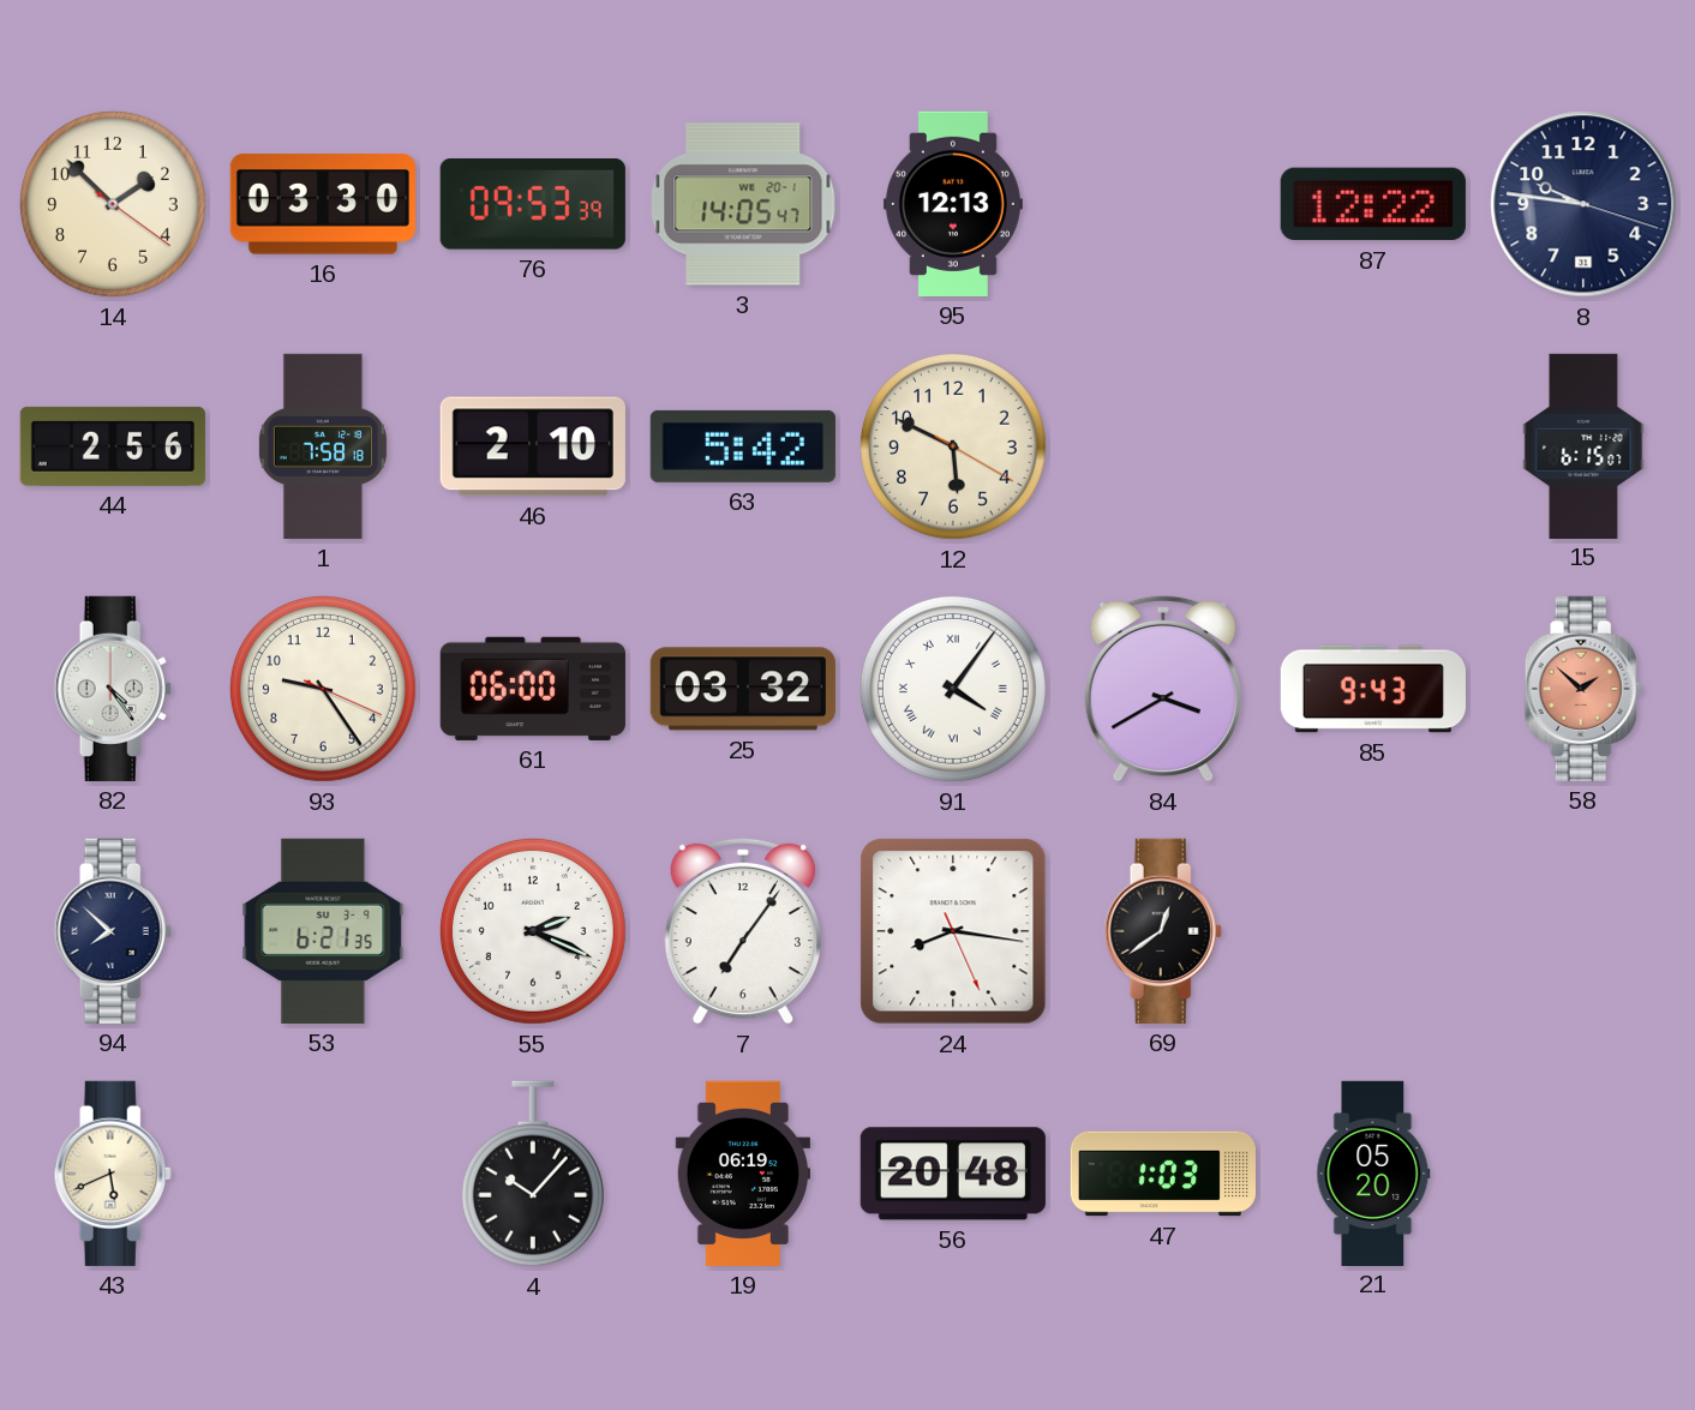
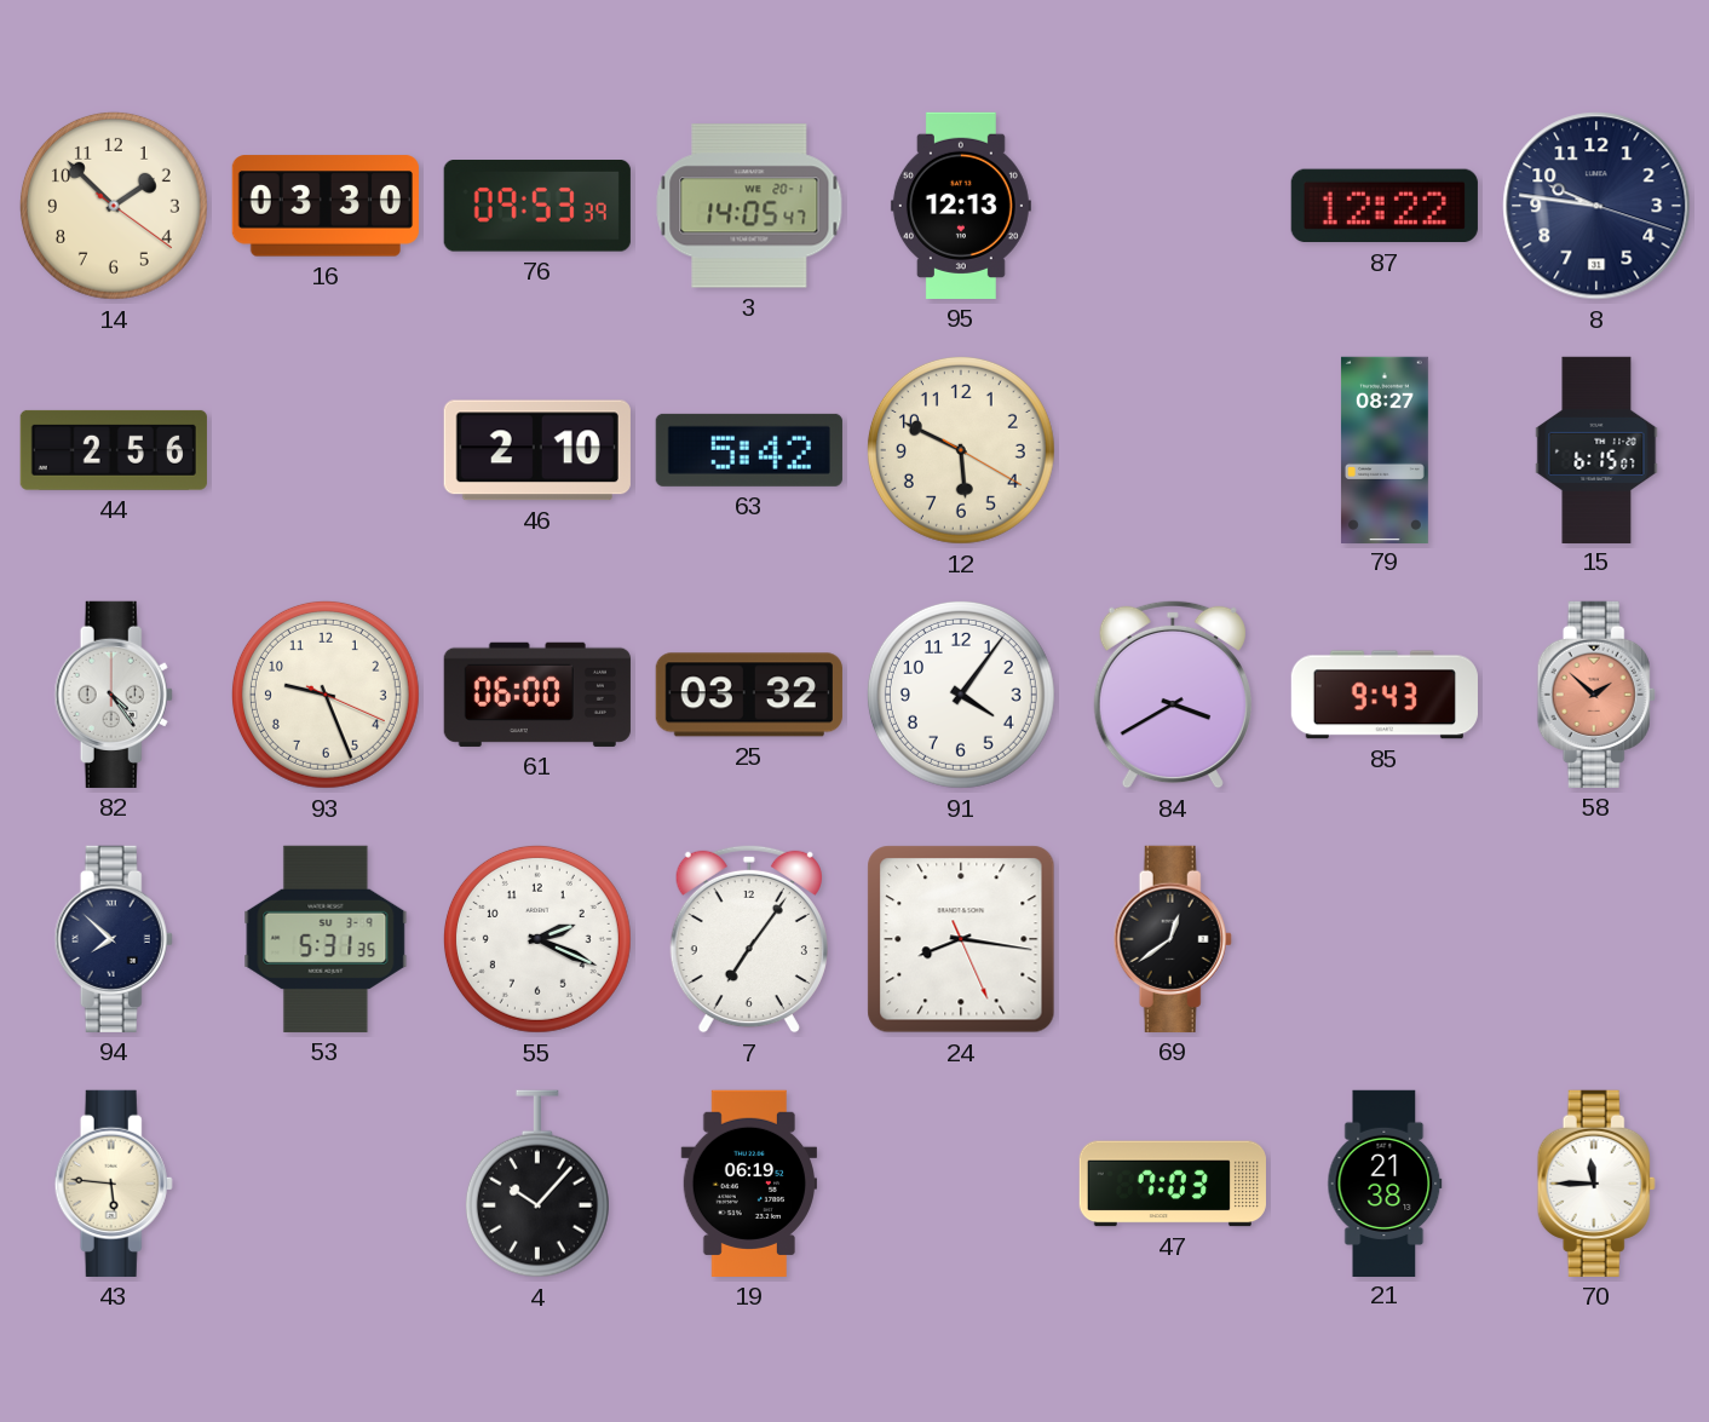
1: 7:58 -> none (323, 446)
79: none -> 08:27 (1385, 449)
93: 9:24 -> 9:26 (326, 695)
91 numerals: Roman -> Arabic (961, 695)
53: 6:21 -> 5:31 (326, 939)
43: 5:41 -> 5:46 (114, 1184)
56: 20:48 -> none (953, 1174)
47: 1:03 -> 7:03 (1173, 1184)
21: 05:20 -> 21:38 (1385, 1182)
70: none -> 11:45 (1596, 1184)
